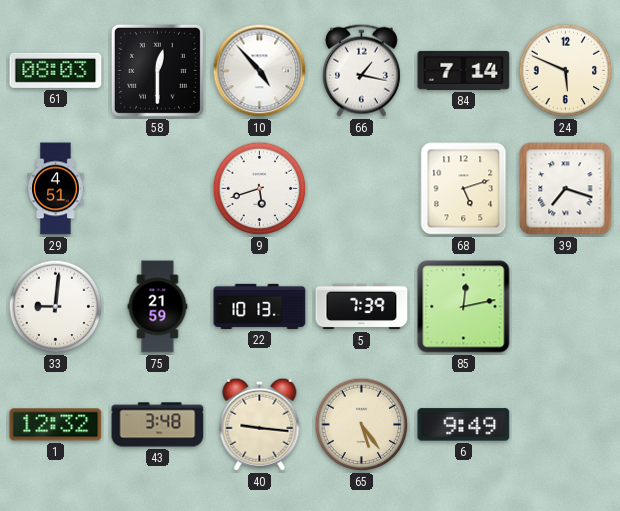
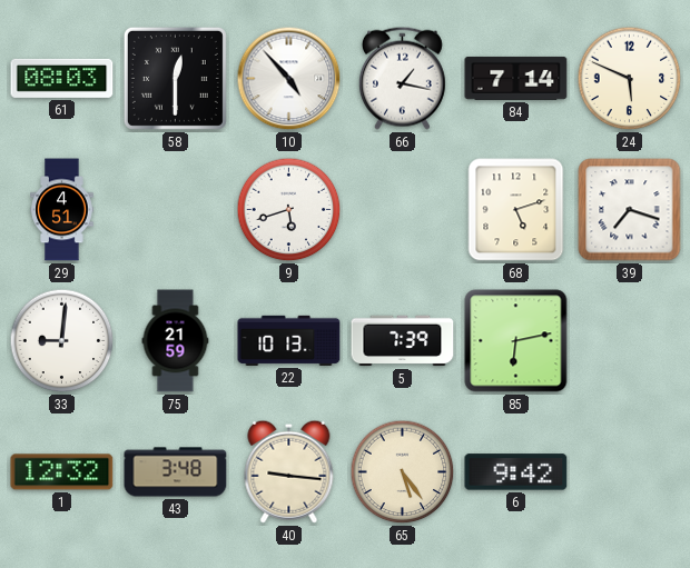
85: 12:13 -> 6:13 (516, 341)
6: 9:49 -> 9:42 (516, 472)
